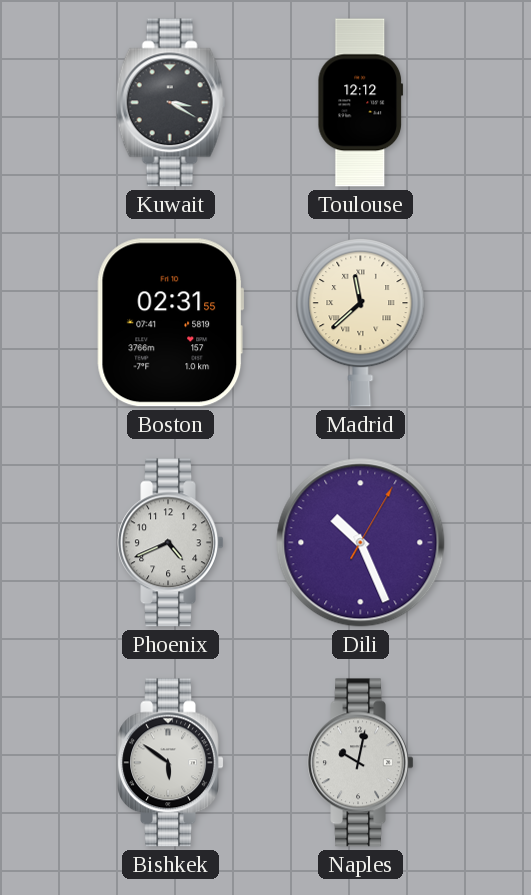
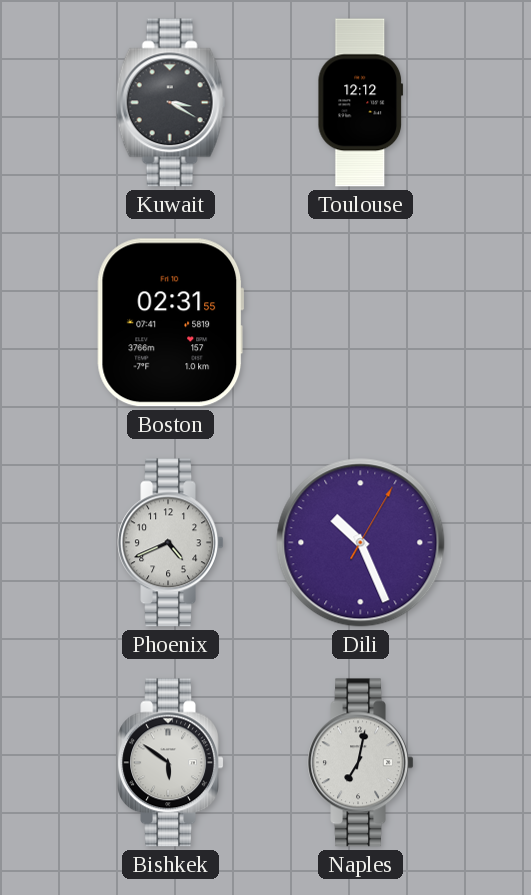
Madrid: 11:38 -> none (361, 322)
Naples: 10:02 -> 7:02 (361, 763)
